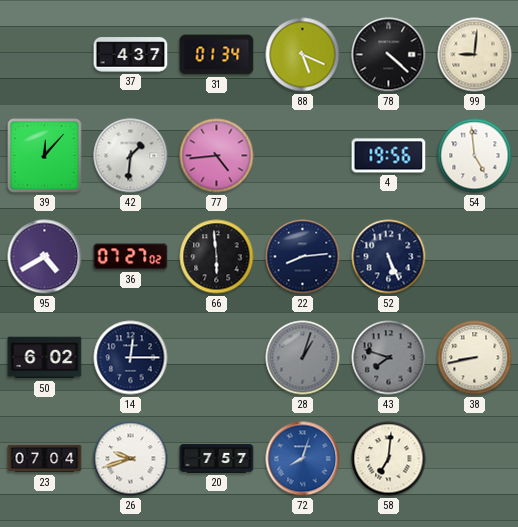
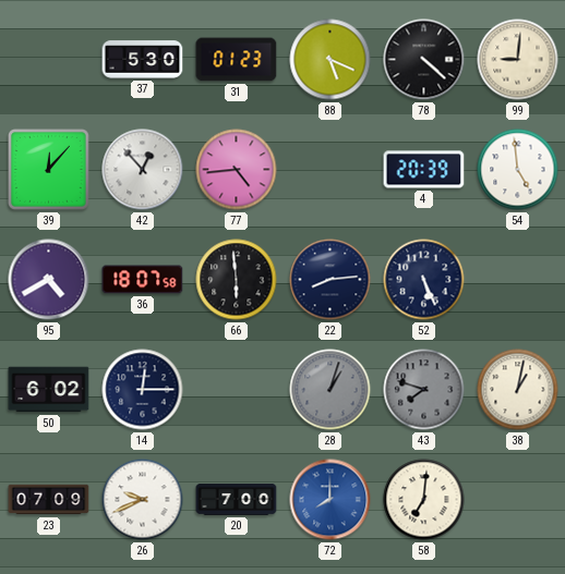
37: 4:37 -> 5:30 (143, 60)
31: 01:34 -> 01:23 (237, 60)
42: 1:31 -> 12:53 (143, 170)
4: 19:56 -> 20:39 (424, 170)
36: 07:27 -> 18:07 (143, 280)
38: 8:43 -> 1:02 (518, 390)
23: 07:04 -> 07:09 (49, 500)
26: 9:42 -> 9:41 (143, 500)
20: 7:57 -> 7:00 (237, 500)
72: 8:03 -> 8:00 (330, 500)
